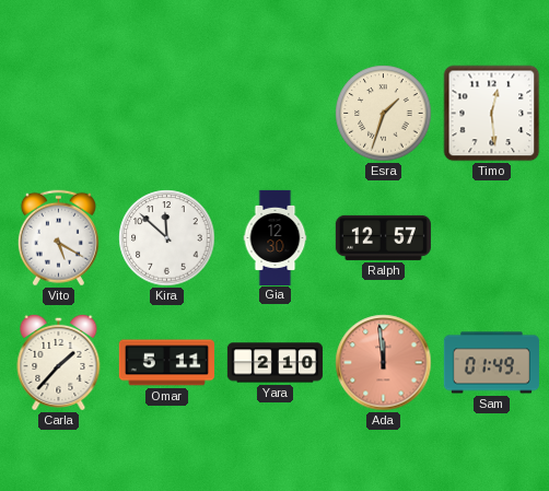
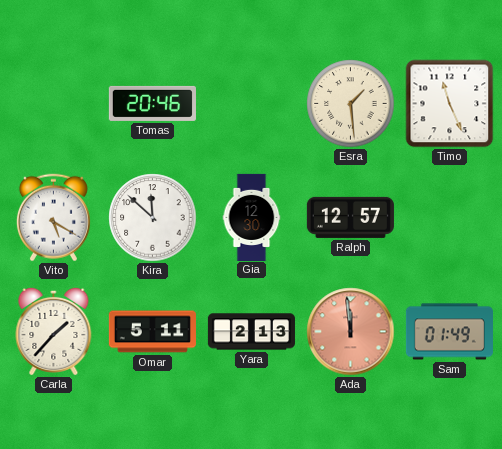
Tomas: none -> 20:46 (152, 103)
Esra: 1:33 -> 1:29 (351, 104)
Timo: 12:29 -> 11:26 (450, 104)
Yara: 2:10 -> 2:13 (251, 332)
